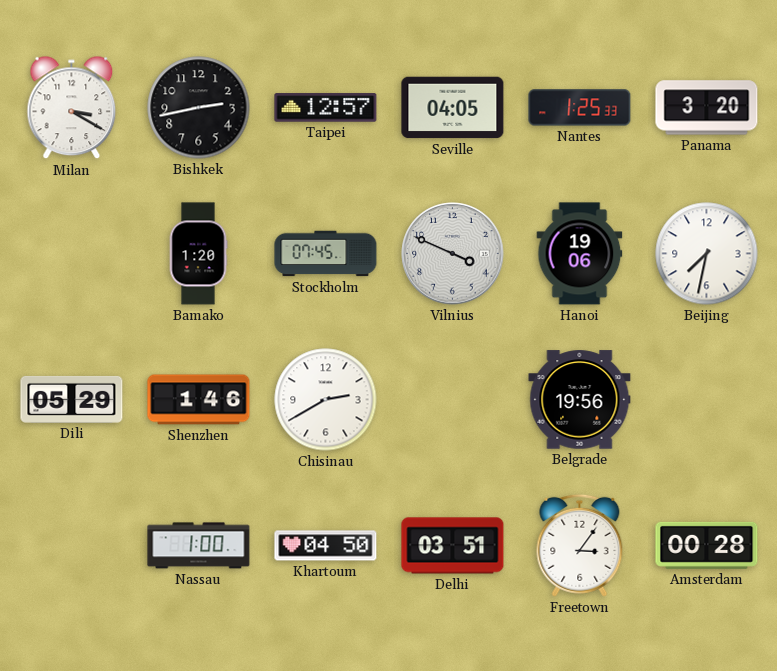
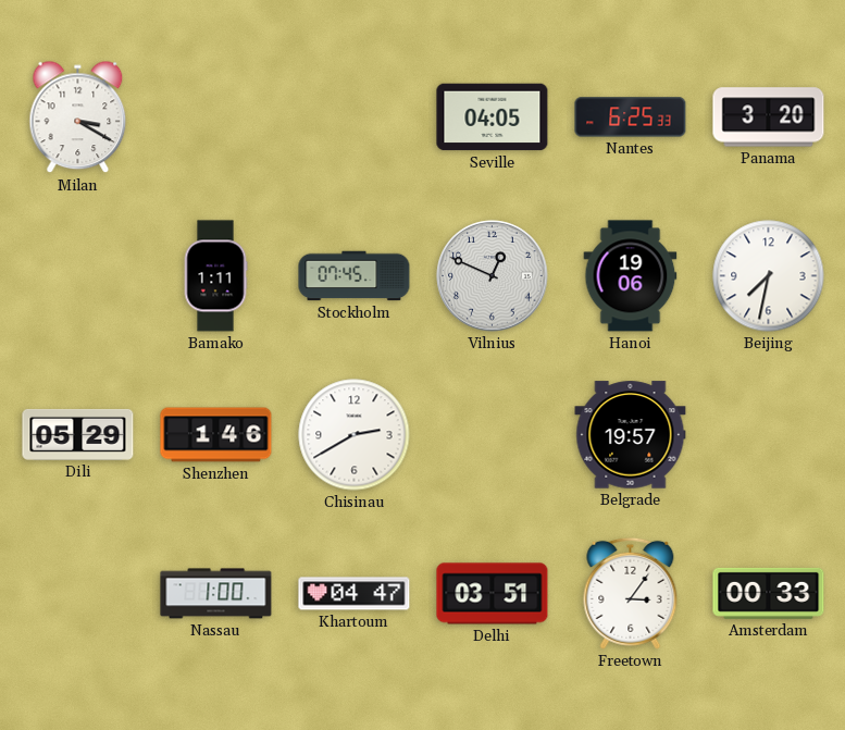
Bishkek: 2:43 -> none (199, 108)
Taipei: 12:57 -> none (326, 108)
Nantes: 1:25 -> 6:25 (631, 117)
Bamako: 1:20 -> 1:11 (215, 276)
Vilnius: 3:49 -> 12:49 (493, 276)
Belgrade: 19:56 -> 19:57 (631, 435)
Khartoum: 04:50 -> 04:47 (355, 594)
Amsterdam: 00:28 -> 00:33 (769, 593)
